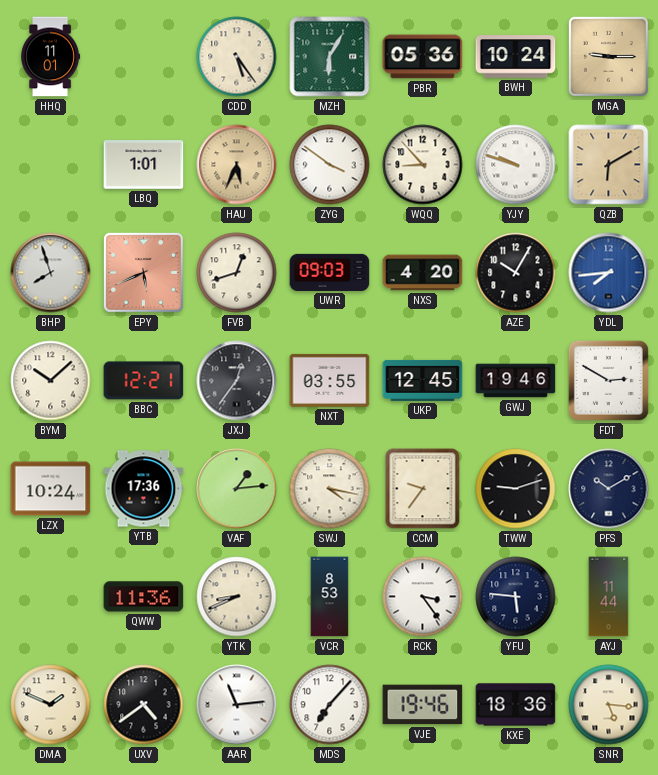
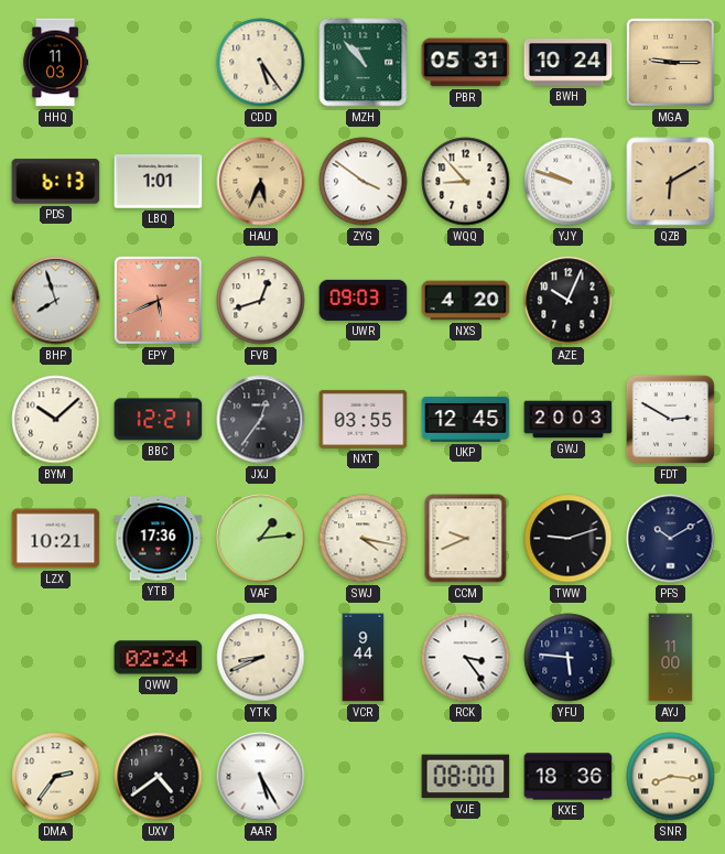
HHQ: 11:01 -> 11:03 (56, 63)
MZH: 6:05 -> 10:53 (364, 63)
PBR: 05:36 -> 05:31 (466, 63)
PDS: none -> 6:13 (56, 182)
AZE: 10:05 -> 10:04 (569, 301)
YDL: 7:44 -> none (609, 273)
GWJ: 19:46 -> 20:03 (569, 420)
LZX: 10:24 -> 10:21 (56, 539)
CCM: 9:36 -> 9:41 (466, 539)
QWW: 11:36 -> 02:24 (159, 658)
VCR: 8:53 -> 9:44 (364, 658)
AYJ: 11:44 -> 11:00 (671, 658)
DMA: 1:49 -> 2:36 (56, 777)
AAR: 11:14 -> 5:25 (261, 777)
MDS: 7:07 -> none (330, 705)
VJE: 19:46 -> 08:00 (466, 777)
SNR: 5:16 -> 8:16 (671, 777)
